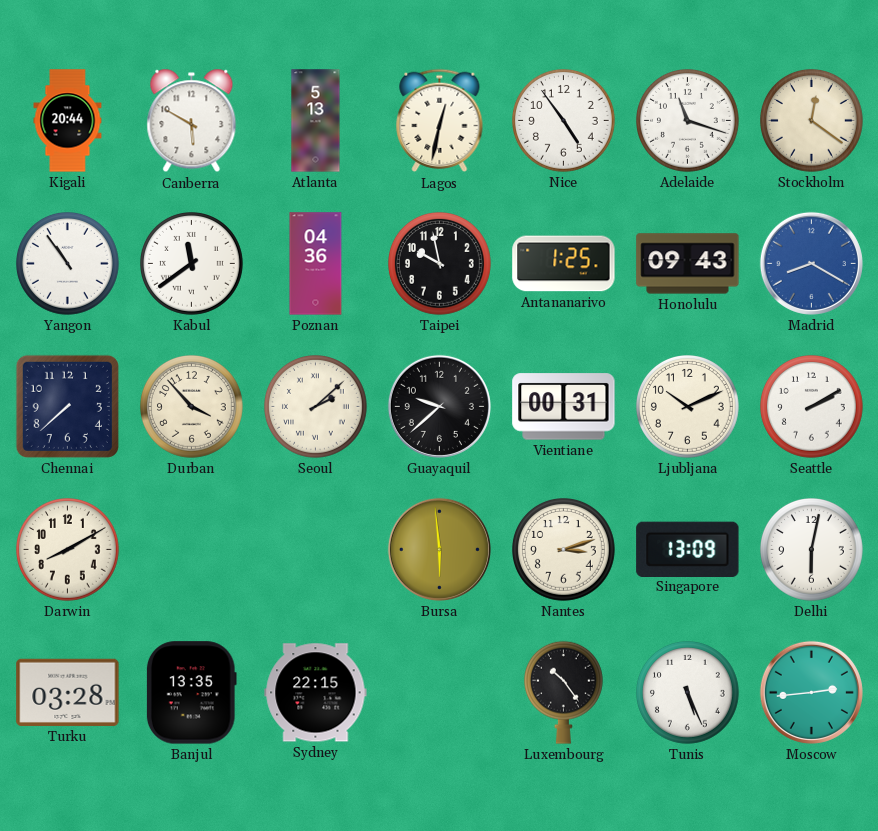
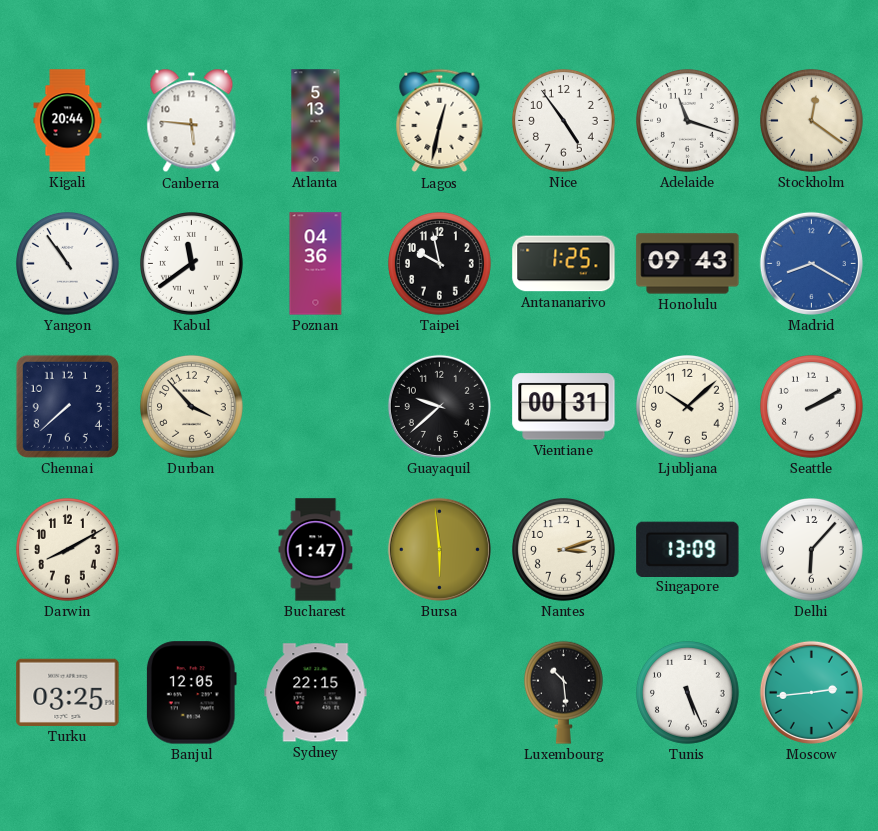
Canberra: 5:50 -> 5:46 (192, 121)
Seoul: 2:08 -> none (316, 407)
Ljubljana: 10:11 -> 10:08 (688, 407)
Bucharest: none -> 1:47 (316, 550)
Delhi: 6:02 -> 6:07 (812, 550)
Turku: 03:28 -> 03:25 (68, 692)
Banjul: 13:35 -> 12:05 (191, 693)
Luxembourg: 10:24 -> 10:29 (563, 692)
